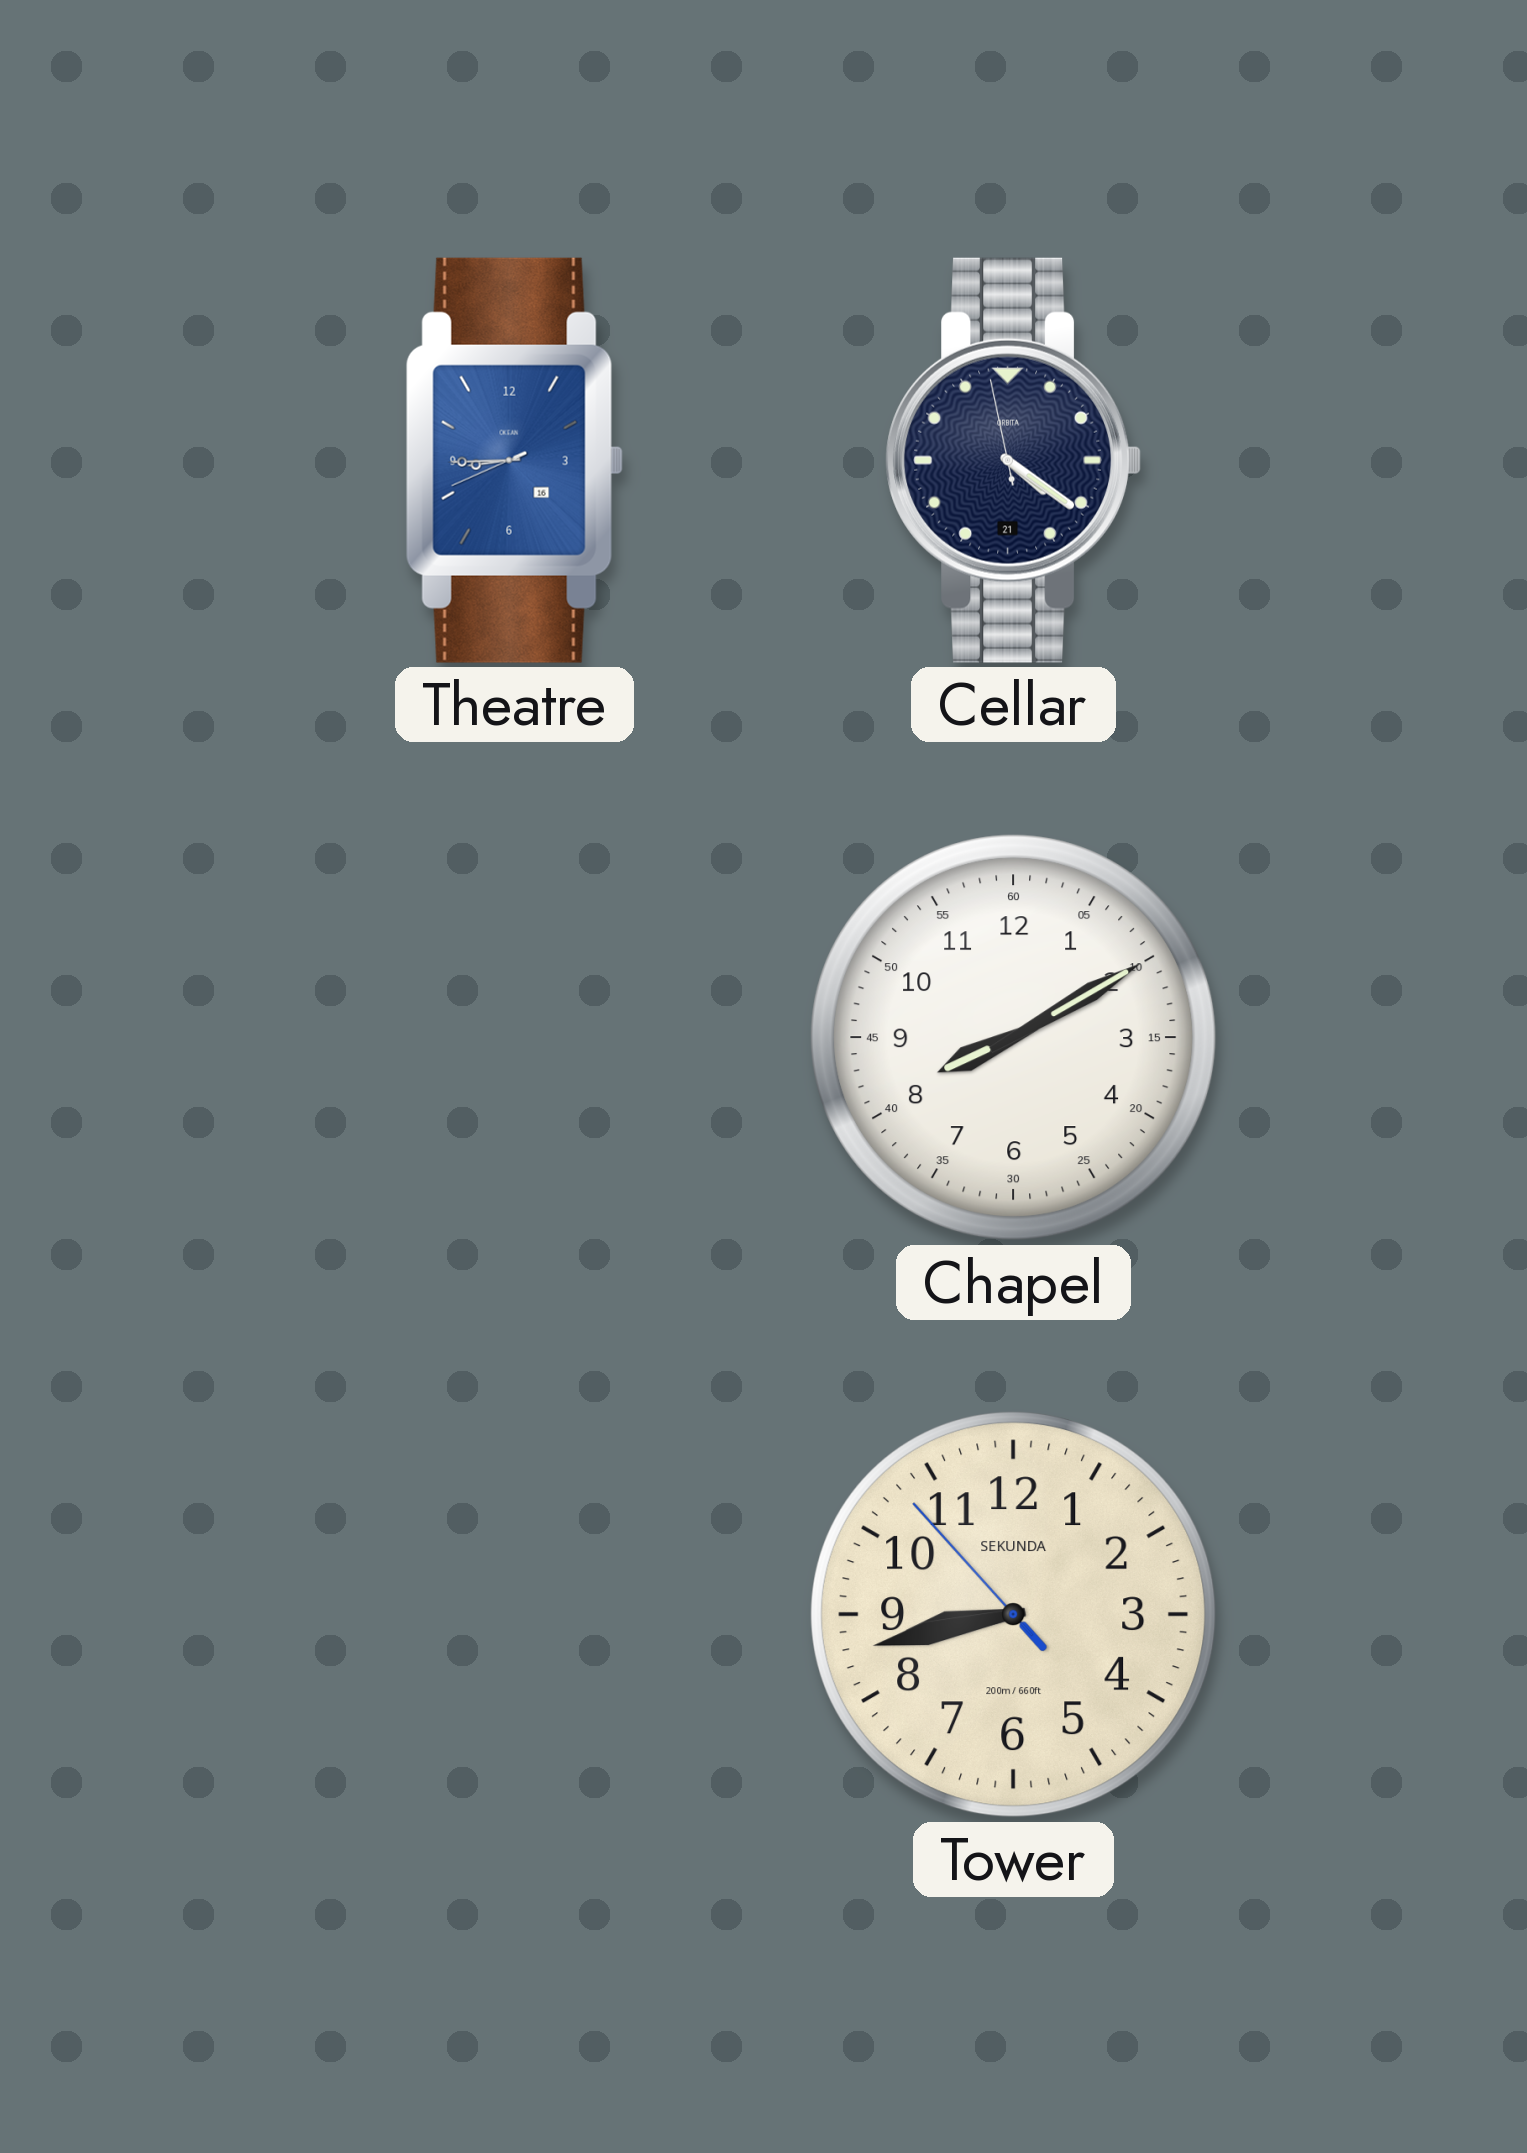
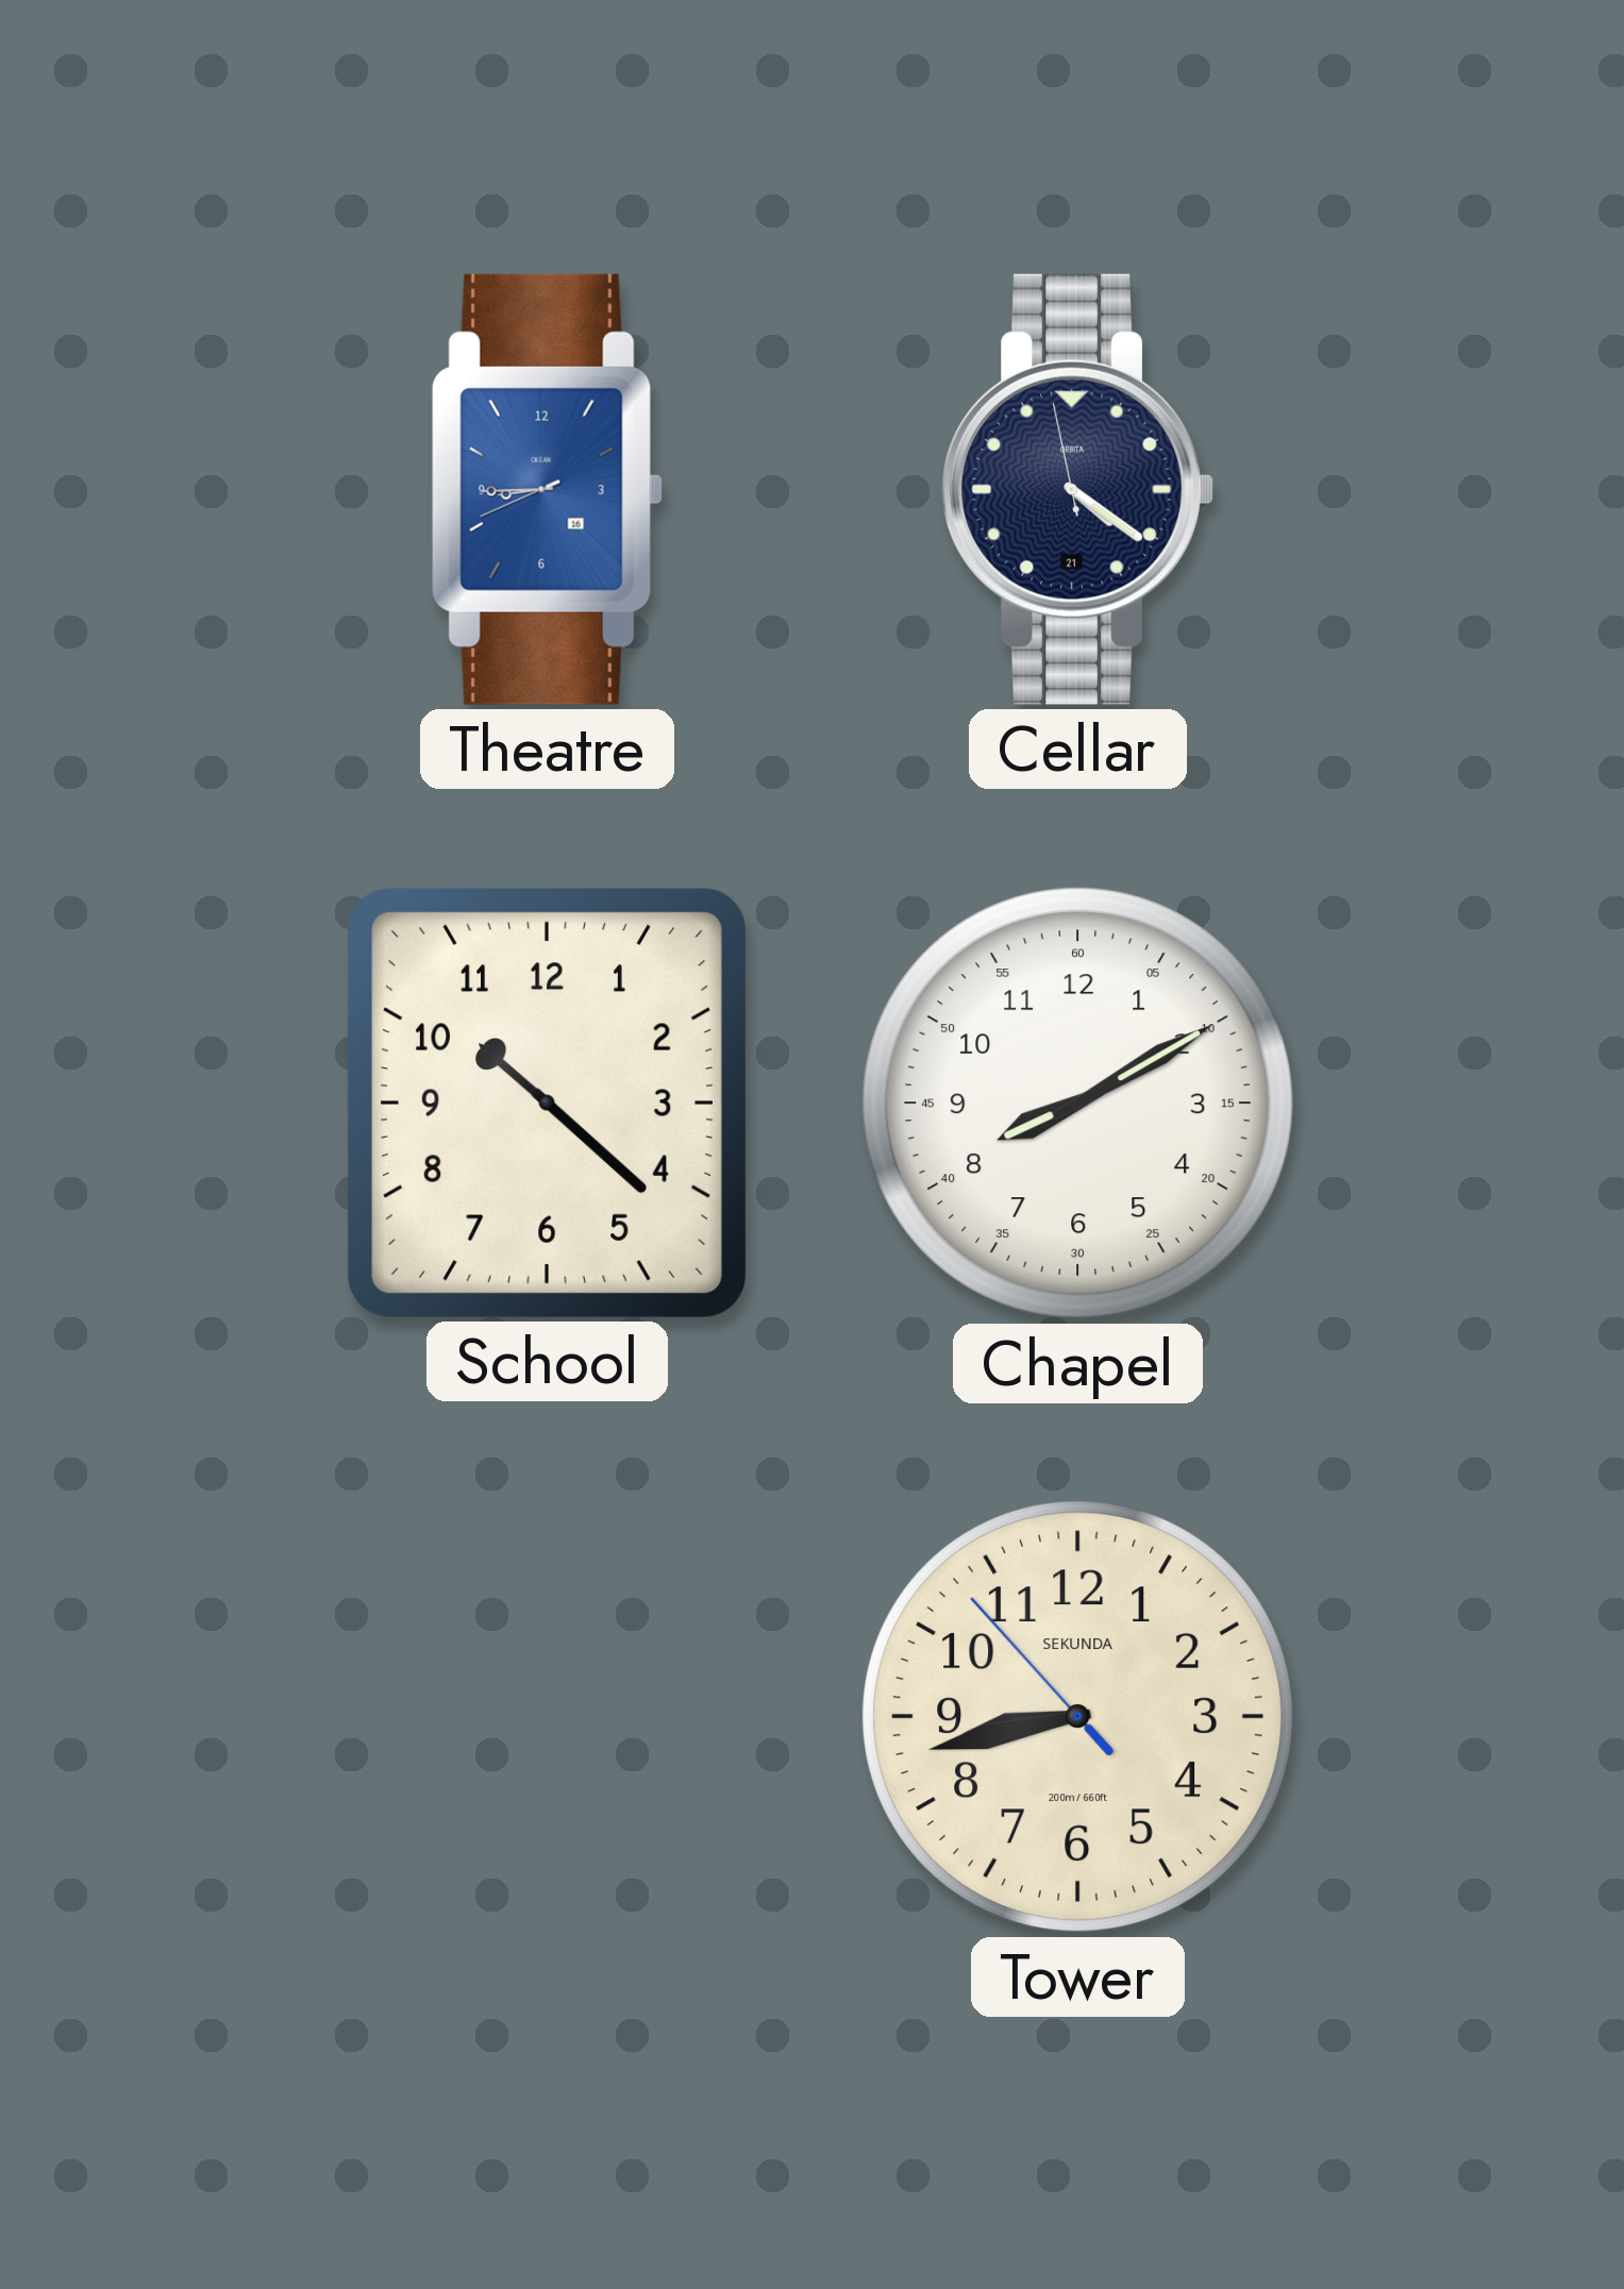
School: none -> 10:22 (547, 1103)
